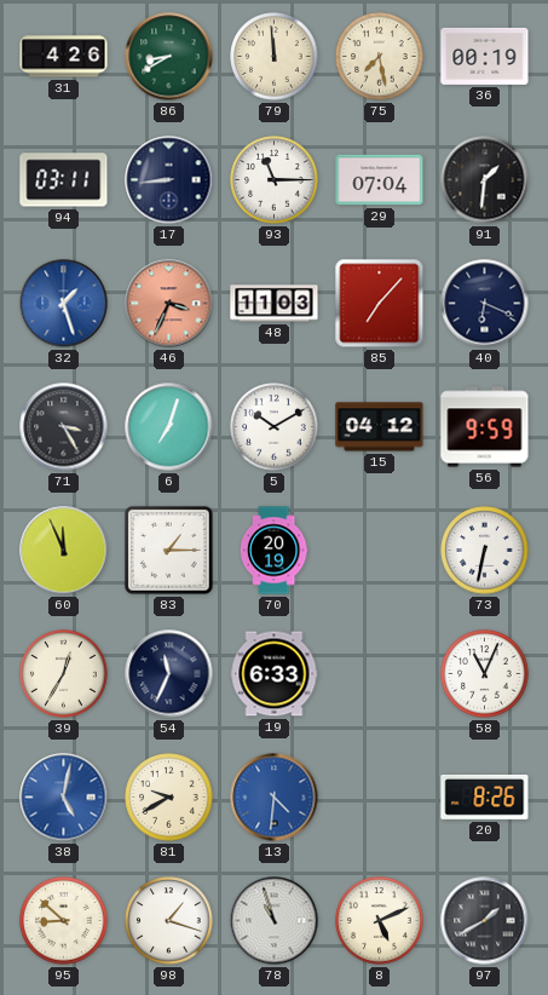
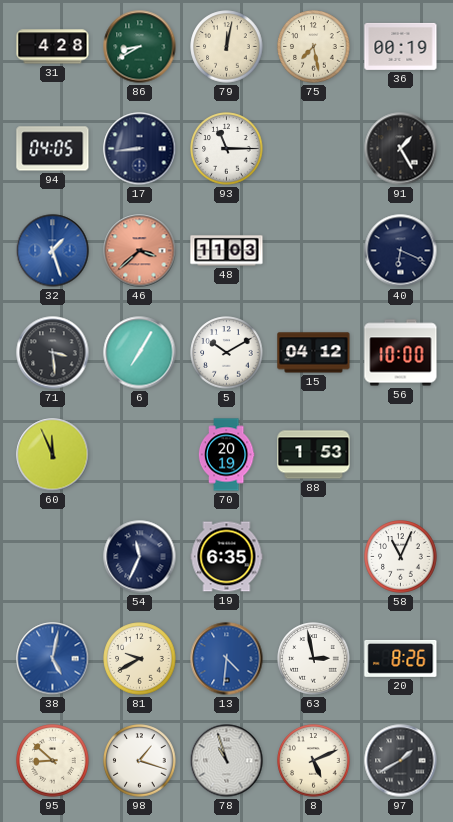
31: 4:26 -> 4:28 (53, 47)
79: 11:59 -> 12:02 (227, 47)
94: 03:11 -> 04:05 (53, 149)
29: 07:04 -> none (380, 180)
91: 1:31 -> 1:25 (401, 149)
46: 3:34 -> 3:38 (140, 251)
85: 7:07 -> none (380, 304)
71: 3:25 -> 3:29 (53, 353)
6: 7:03 -> 7:05 (140, 353)
56: 9:59 -> 10:00 (401, 353)
83: 1:15 -> none (168, 550)
88: none -> 1:53 (314, 455)
73: 6:32 -> none (485, 551)
39: 12:35 -> none (64, 674)
19: 6:33 -> 6:35 (227, 557)
63: none -> 2:58 (314, 659)
